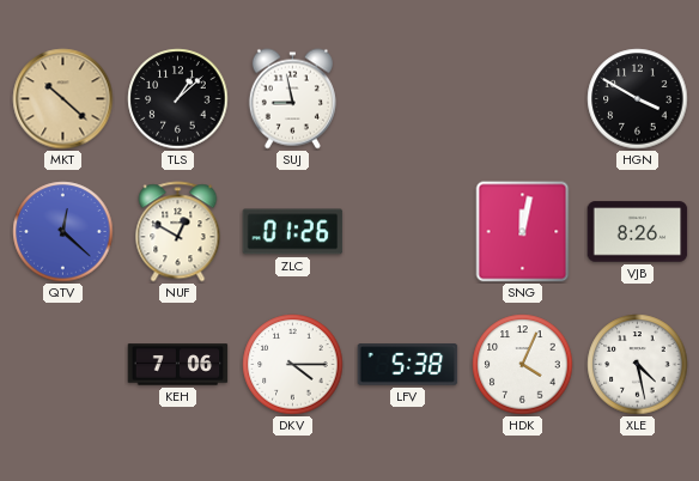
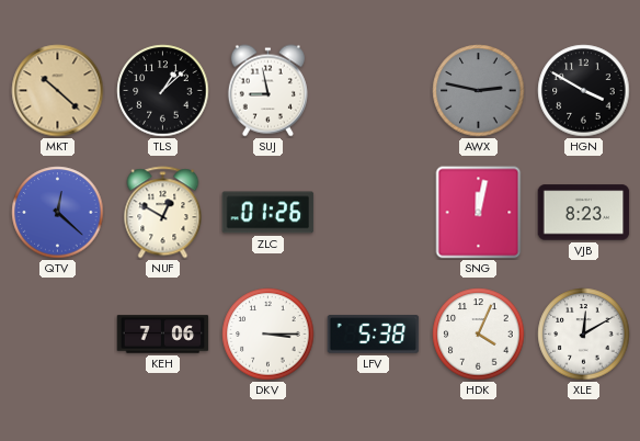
AWX: none -> 2:47 (479, 91)
VJB: 8:26 -> 8:23 (584, 213)
DKV: 4:15 -> 3:15 (268, 335)
XLE: 4:28 -> 12:10 (584, 335)
